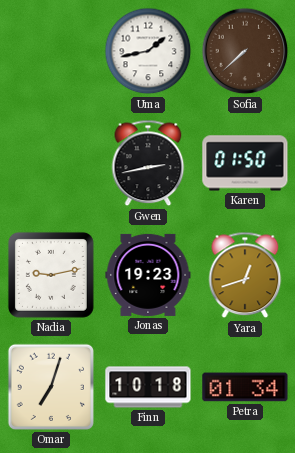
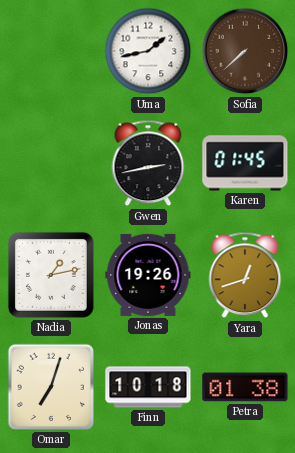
Karen: 01:50 -> 01:45 (245, 163)
Nadia: 9:13 -> 1:13 (51, 275)
Jonas: 19:23 -> 19:26 (148, 275)
Petra: 01:34 -> 01:38 (245, 387)
